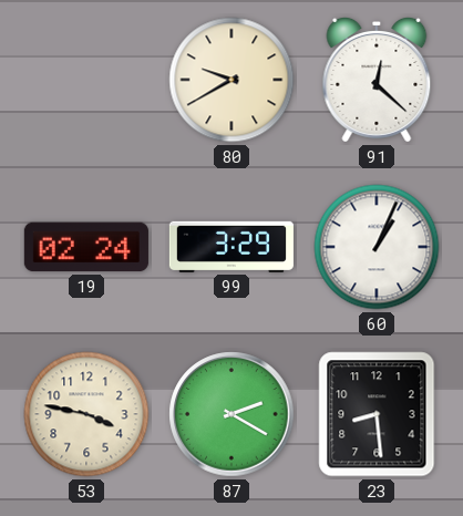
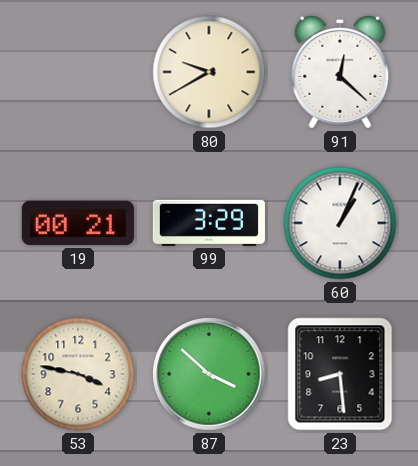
19: 02:24 -> 00:21 (78, 223)
87: 2:20 -> 3:52 (209, 374)
